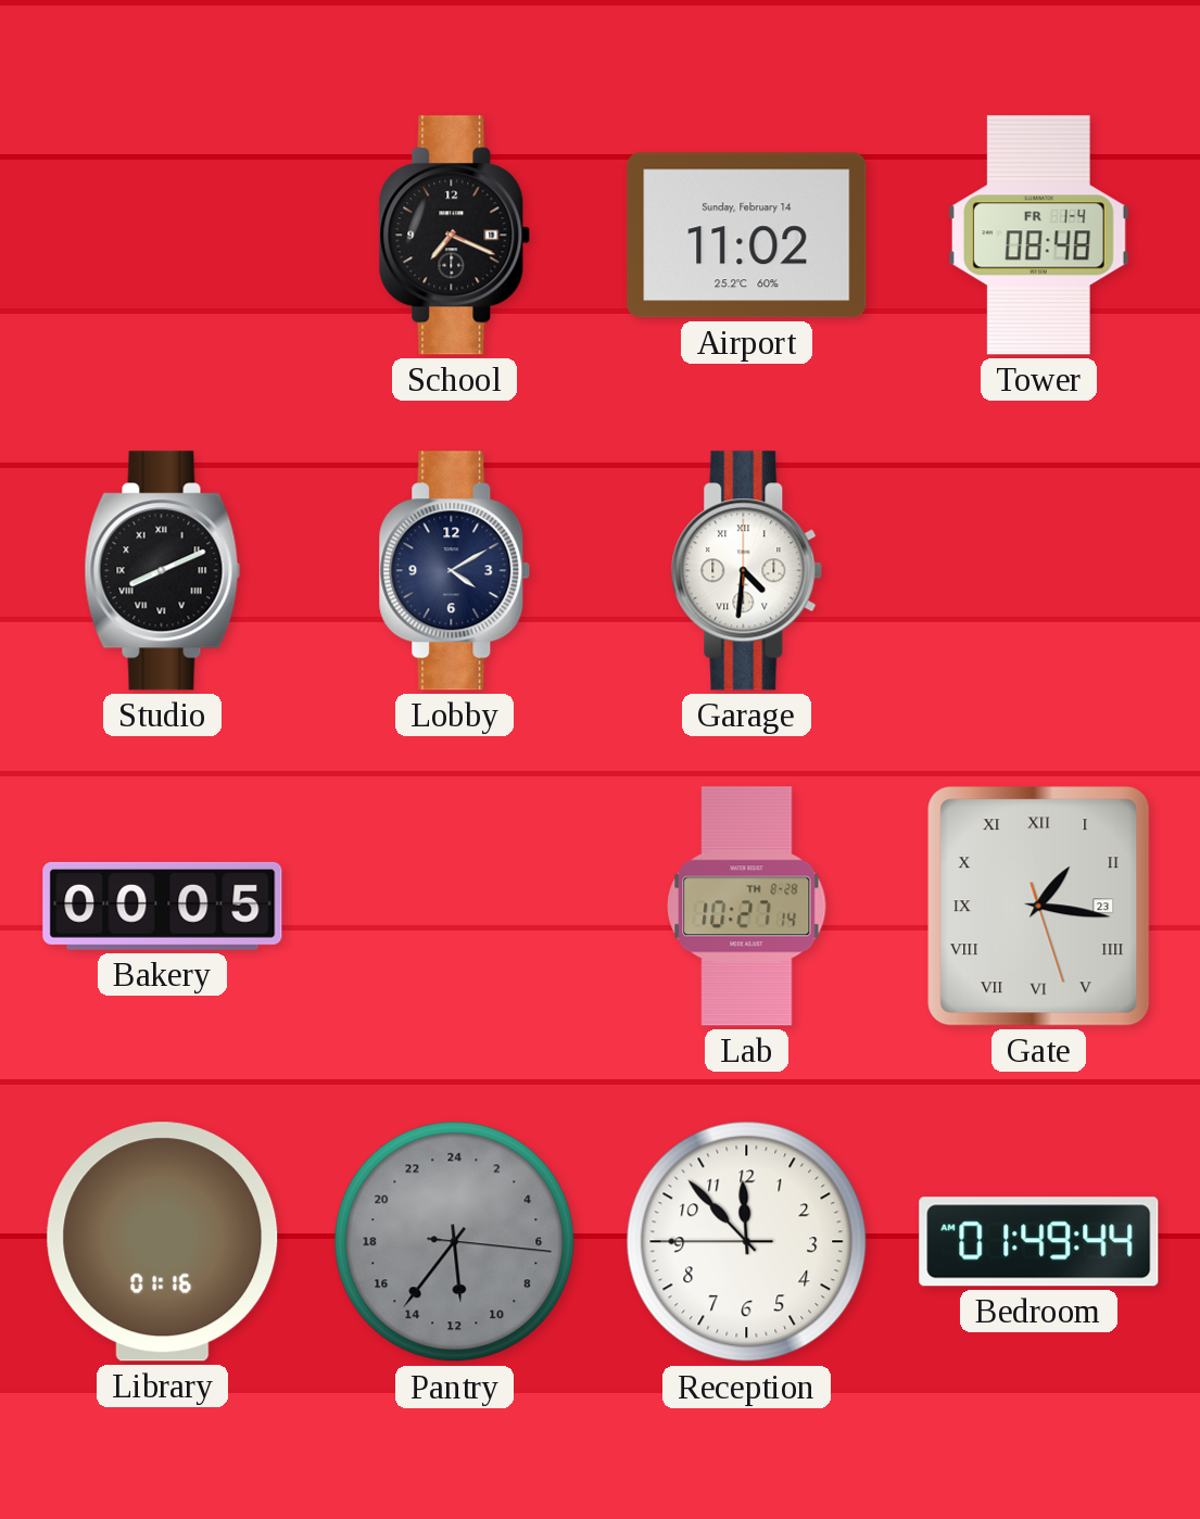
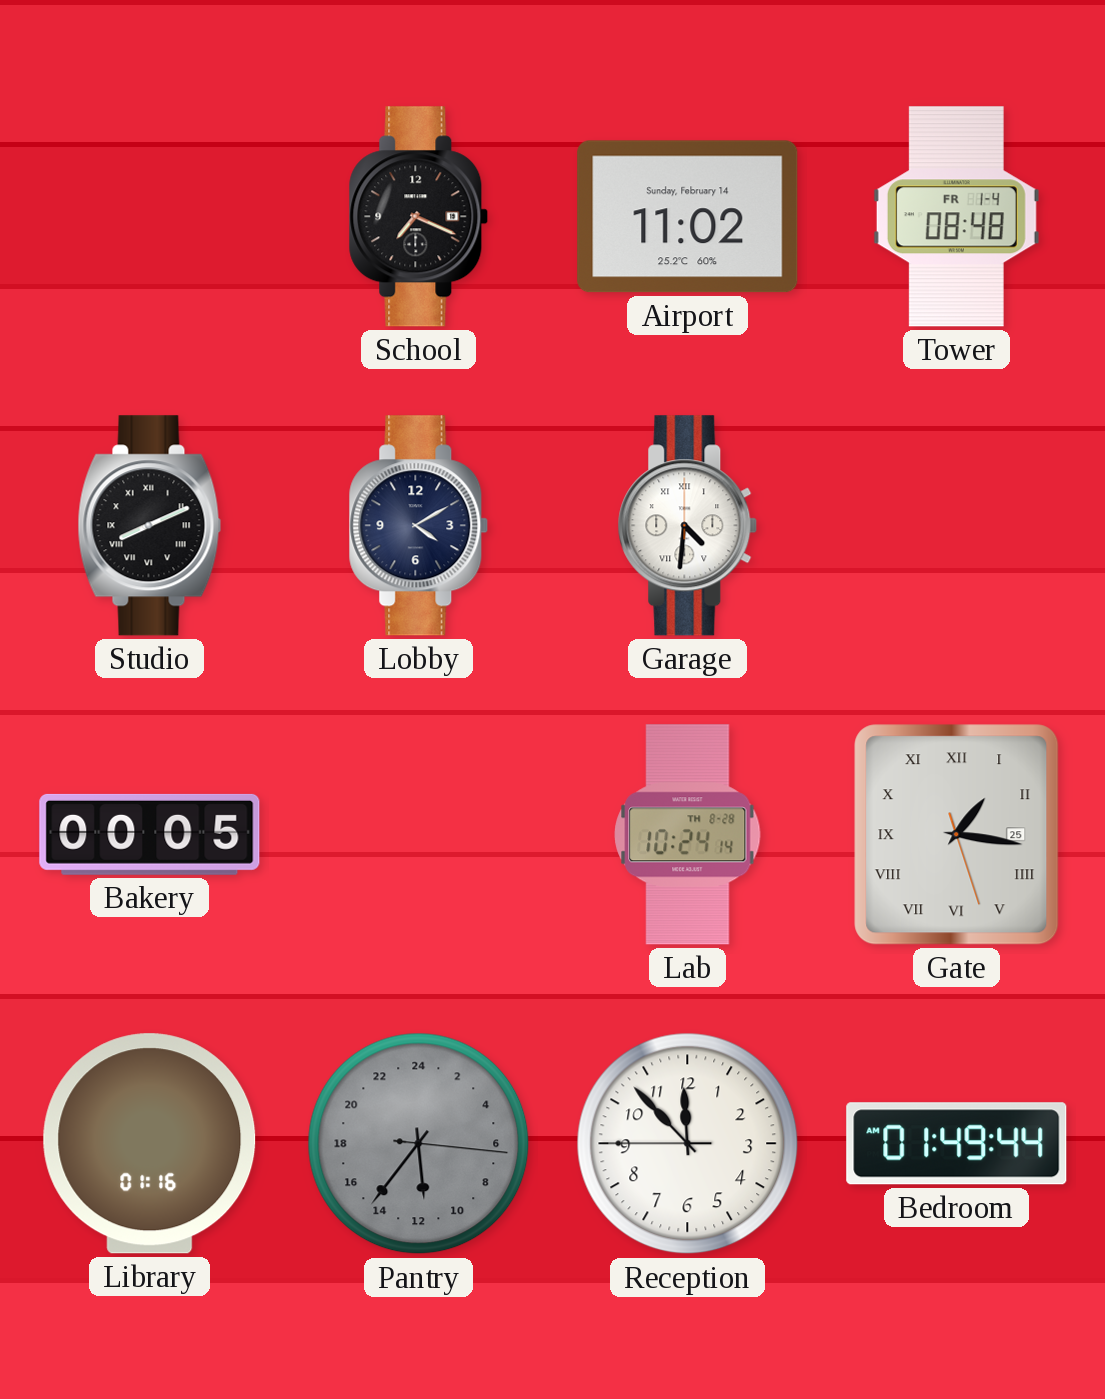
Lab: 10:27 -> 10:24 (688, 835)
Gate date: 23 -> 25 (957, 835)
